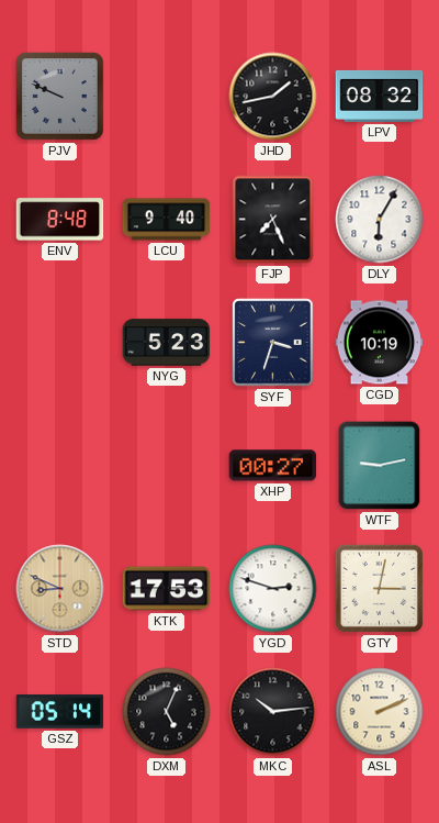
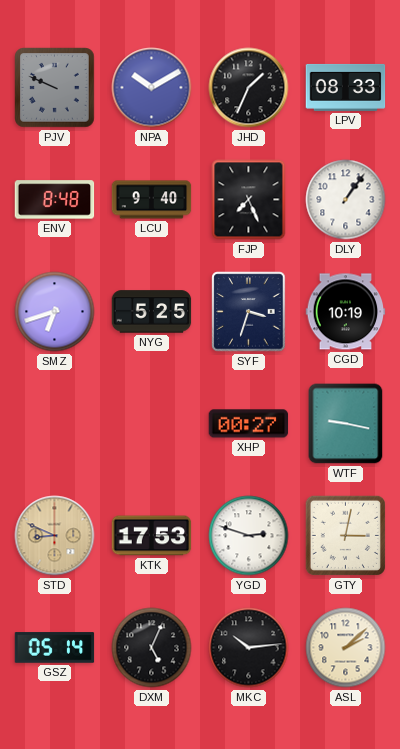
NPA: none -> 10:10 (152, 88)
JHD: 1:43 -> 1:34 (249, 88)
LPV: 08:32 -> 08:33 (346, 87)
DLY: 6:05 -> 1:06 (346, 200)
SMZ: none -> 6:42 (55, 312)
NYG: 5:23 -> 5:25 (152, 312)
WTF: 9:13 -> 9:17 (346, 424)
ASL: 2:11 -> 2:08 (346, 648)
